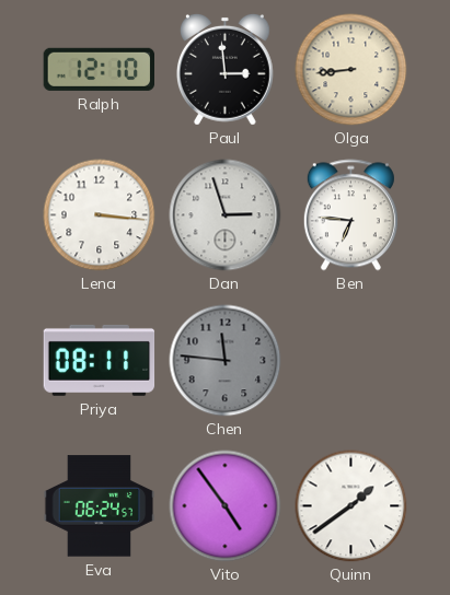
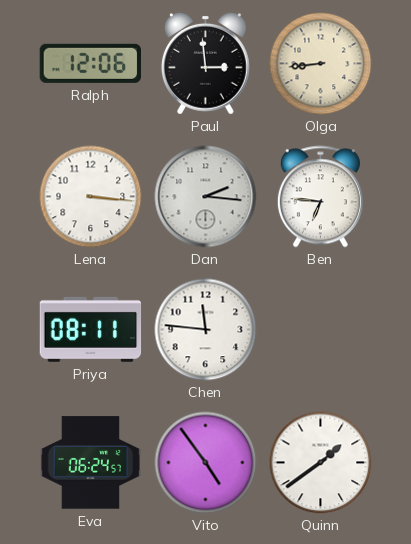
Ralph: 12:10 -> 12:06 (90, 63)
Dan: 2:57 -> 2:16 (206, 197)
Chen dial: grey -> white (206, 330)
